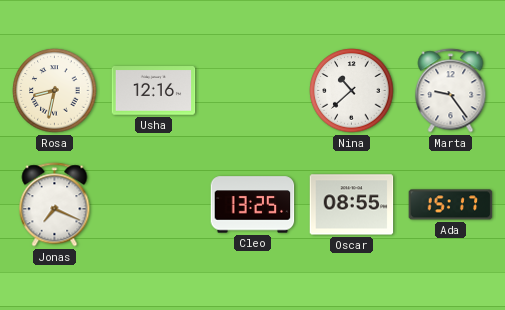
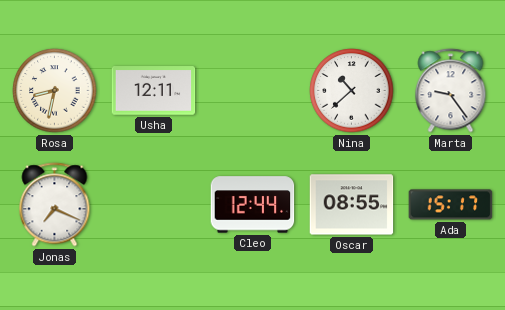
Usha: 12:16 -> 12:11 (154, 91)
Cleo: 13:25 -> 12:44 (253, 205)
